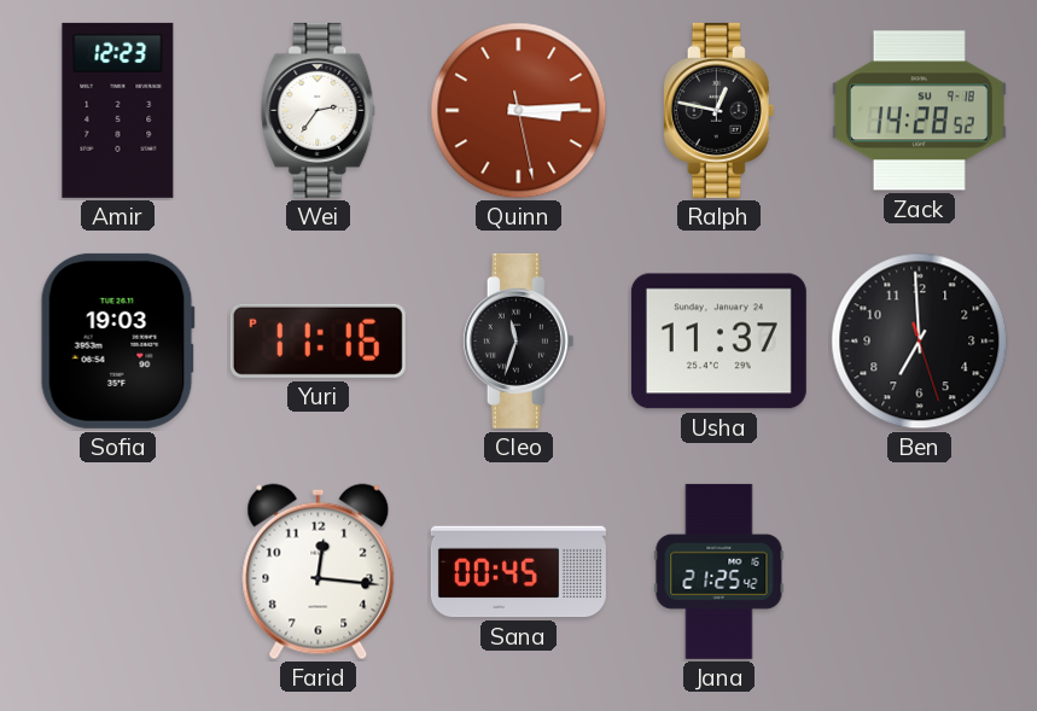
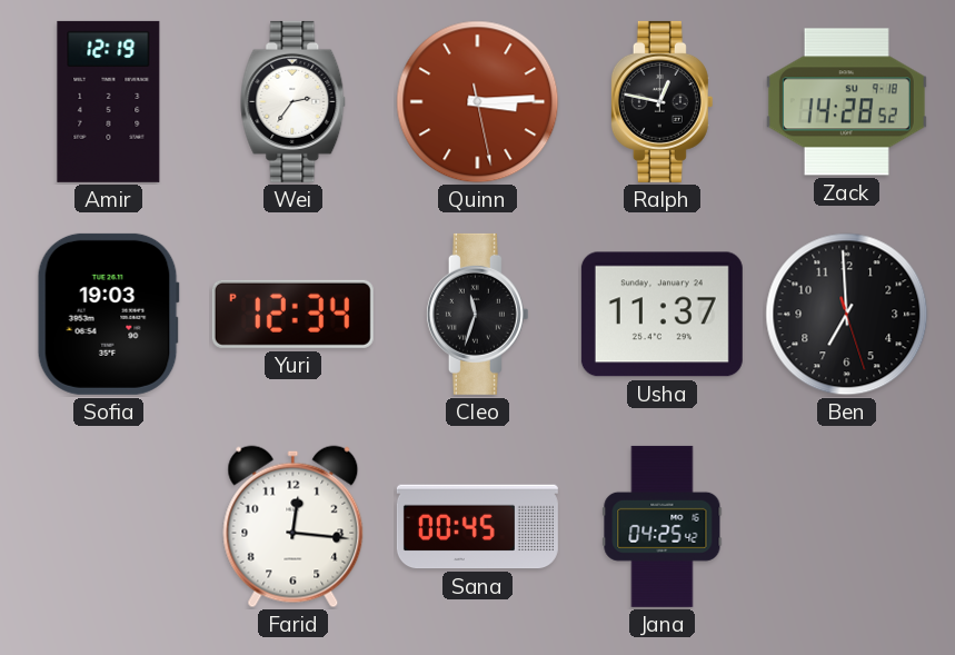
Amir: 12:23 -> 12:19 (109, 101)
Yuri: 11:16 -> 12:34 (292, 314)
Jana: 21:25 -> 04:25 (663, 526)
